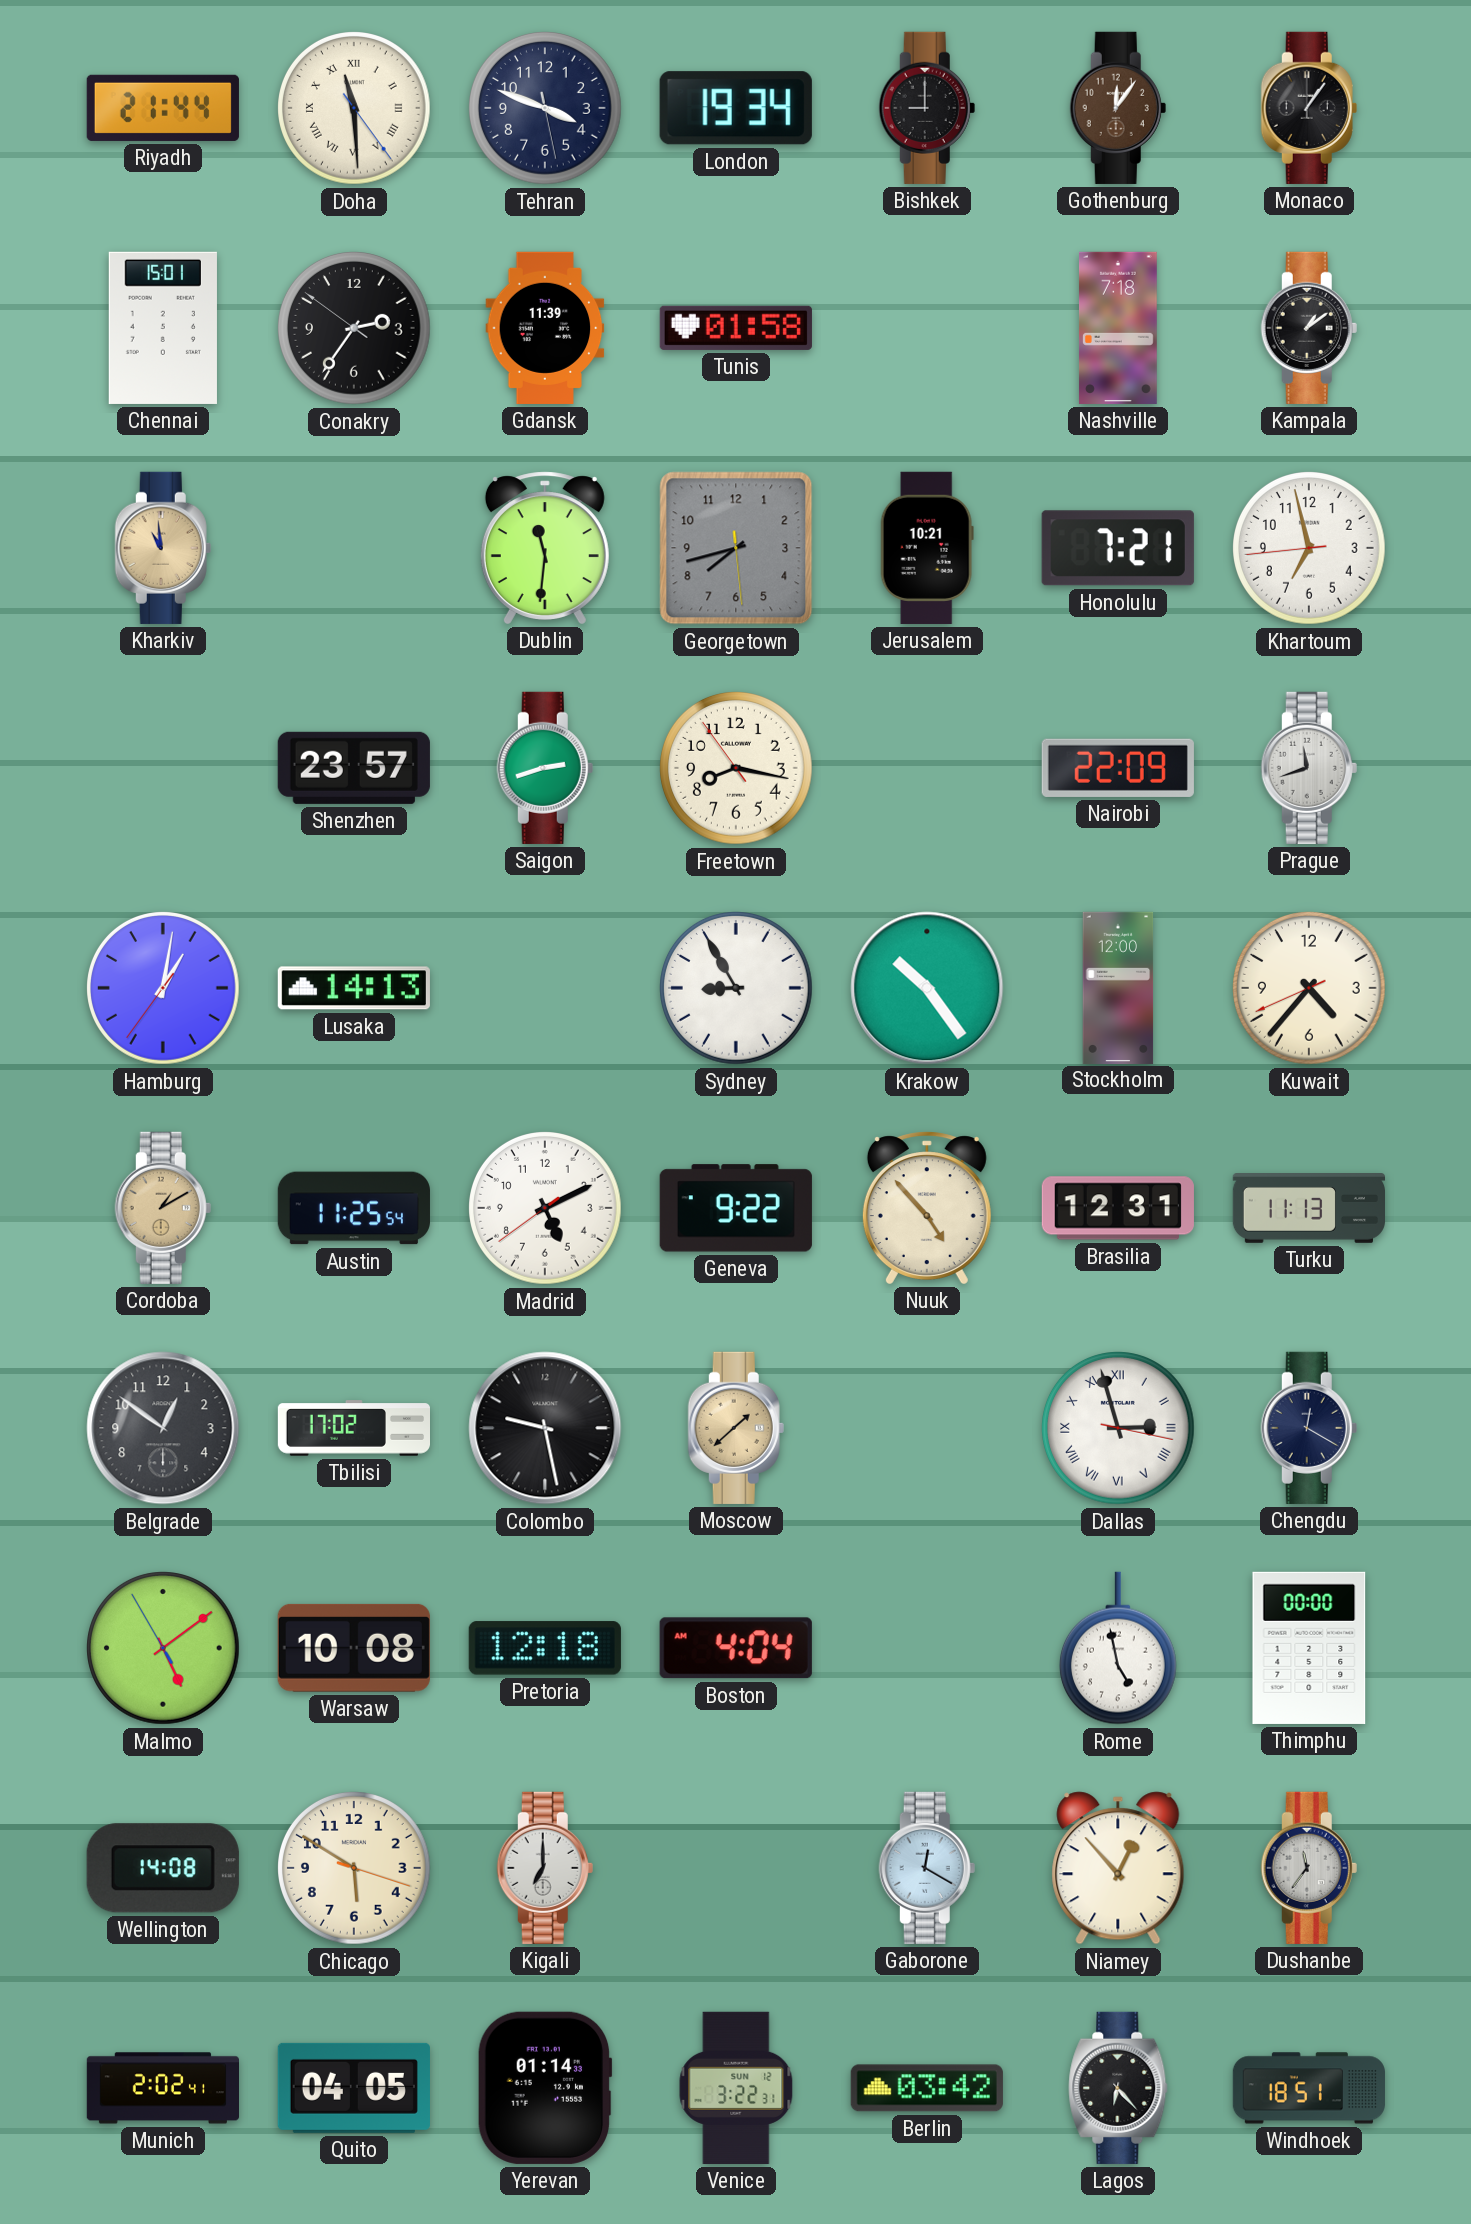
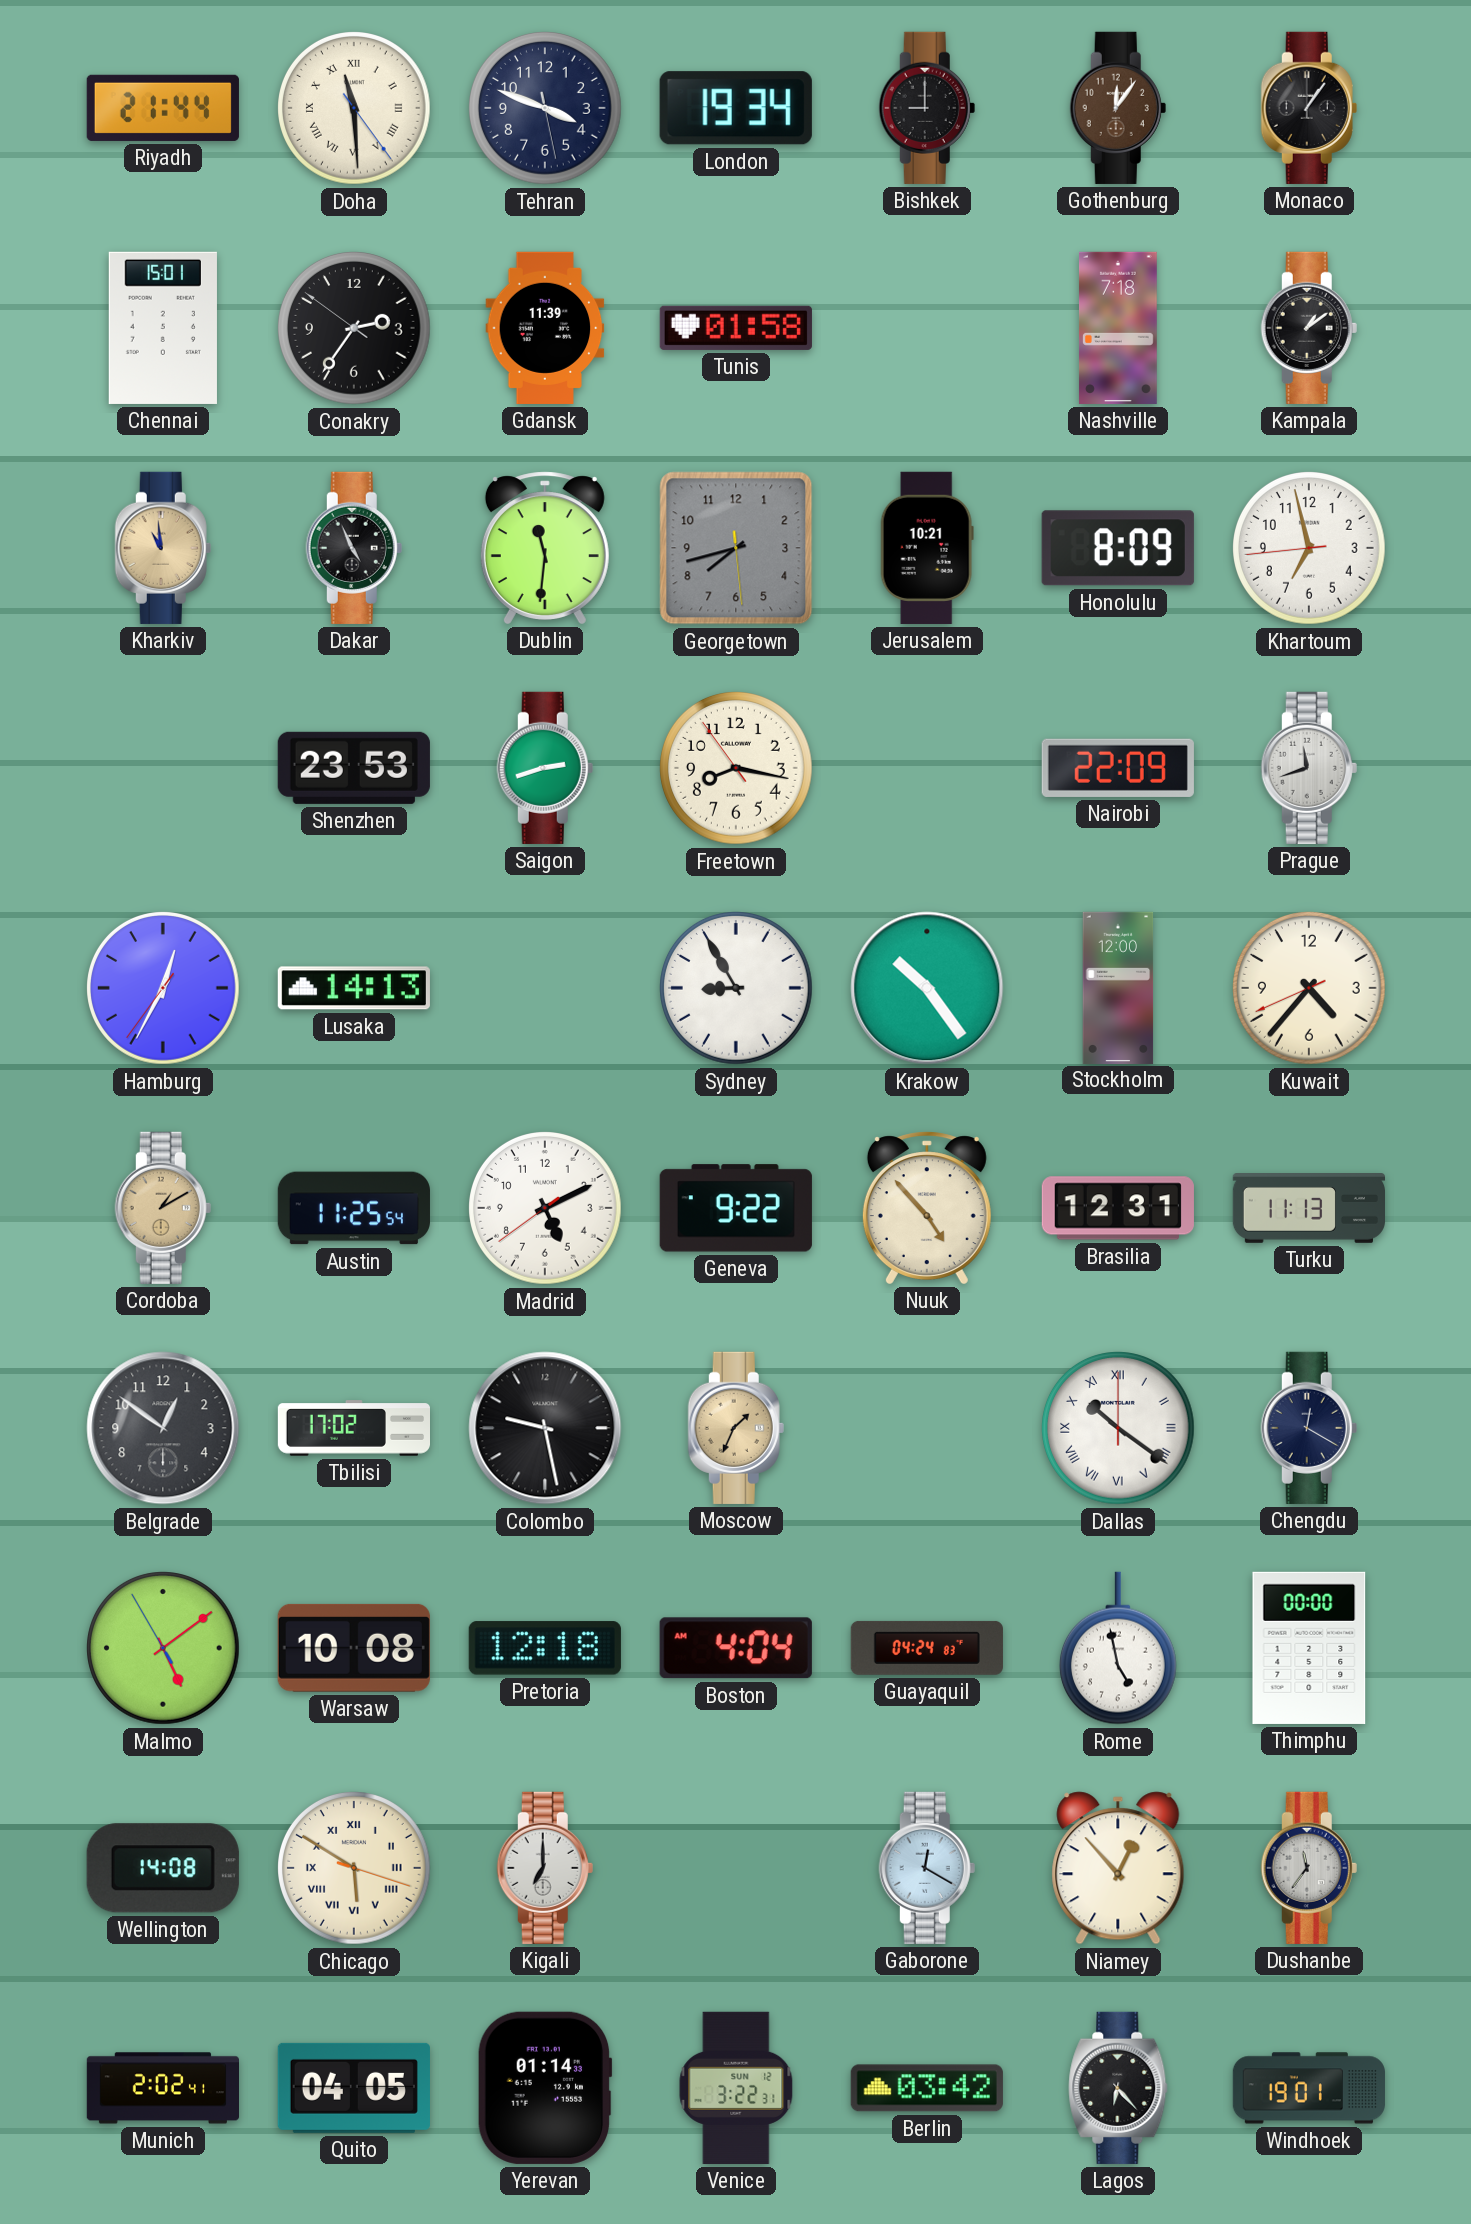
Dakar: none -> 4:56 (354, 548)
Honolulu: 7:21 -> 8:09 (1118, 548)
Shenzhen: 23:57 -> 23:53 (354, 768)
Hamburg: 1:01 -> 12:34 (164, 989)
Moscow: 1:38 -> 1:34 (736, 1428)
Dallas: 2:57 -> 10:21 (1119, 1429)
Guayaquil: none -> 04:24 (927, 1648)
Chicago numerals: Arabic -> Roman (355, 1869)
Windhoek: 18:51 -> 19:01 (1309, 2088)
